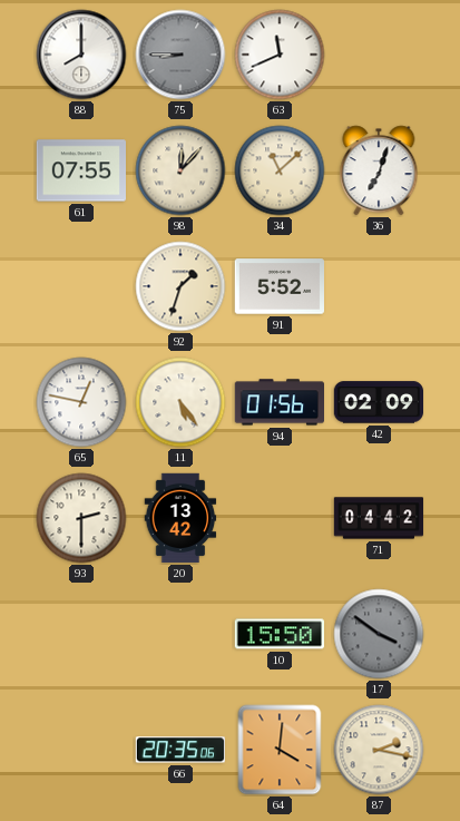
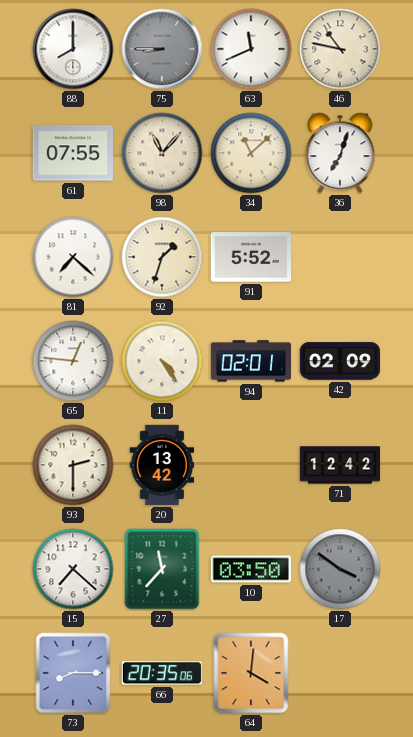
46: none -> 10:47 (340, 49)
98: 12:07 -> 11:07 (162, 153)
81: none -> 7:22 (73, 257)
65: 12:47 -> 12:46 (73, 361)
11: 5:24 -> 4:24 (162, 361)
94: 01:56 -> 02:01 (250, 361)
71: 04:42 -> 12:42 (340, 465)
15: none -> 7:22 (73, 569)
27: none -> 11:37 (162, 569)
10: 15:50 -> 03:50 (250, 569)
73: none -> 8:15 (73, 673)
87: 2:17 -> none (379, 750)
